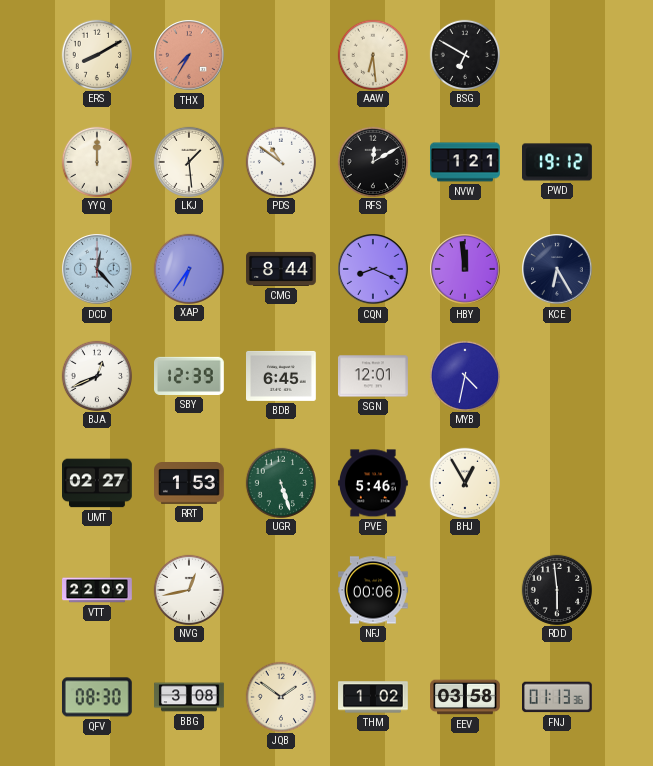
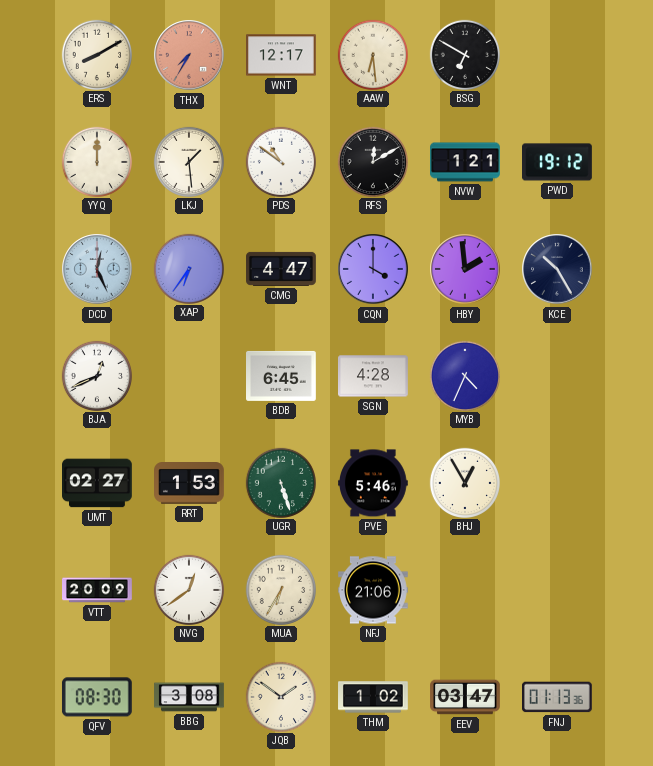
WNT: none -> 12:17 (282, 55)
DCD: 12:23 -> 12:26 (97, 269)
CMG: 8:44 -> 4:47 (281, 269)
CQN: 8:19 -> 4:00 (373, 269)
HBY: 11:59 -> 1:59 (465, 269)
KCE: 6:25 -> 10:25 (557, 269)
SBY: 12:39 -> none (190, 376)
SGN: 12:01 -> 4:28 (374, 376)
MYB: 4:32 -> 4:34 (464, 375)
VTT: 22:09 -> 20:09 (97, 590)
NVG: 12:43 -> 12:39 (188, 589)
MUA: none -> 6:35 (280, 589)
NFJ: 00:06 -> 21:06 (374, 590)
RDD: 5:59 -> none (556, 589)
EEV: 03:58 -> 03:47 (465, 697)
